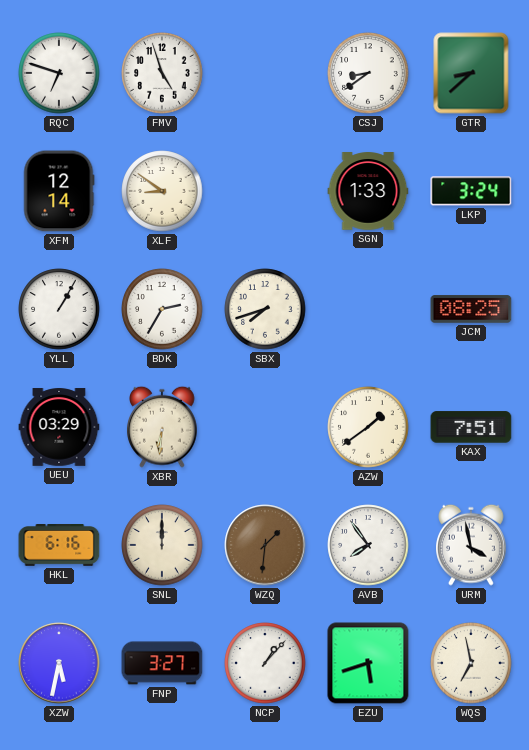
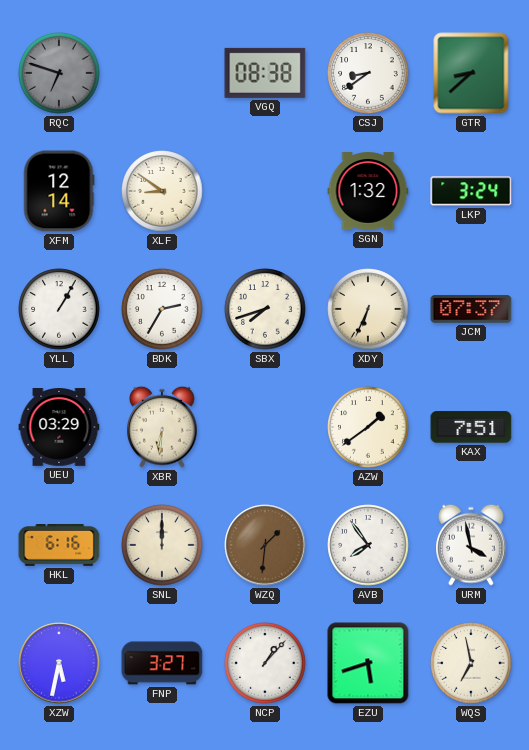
RQC dial: white -> grey (59, 73)
FMV: 4:57 -> none (162, 73)
VGQ: none -> 08:38 (265, 73)
SGN: 1:33 -> 1:32 (368, 191)
XDY: none -> 6:34 (368, 309)
JCM: 08:25 -> 07:37 (471, 309)
